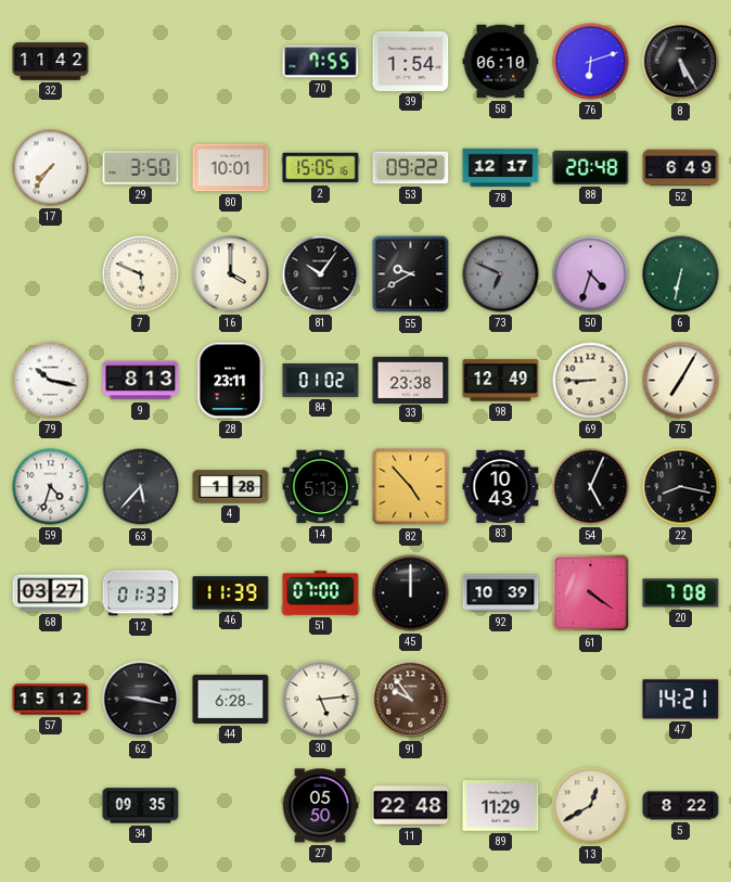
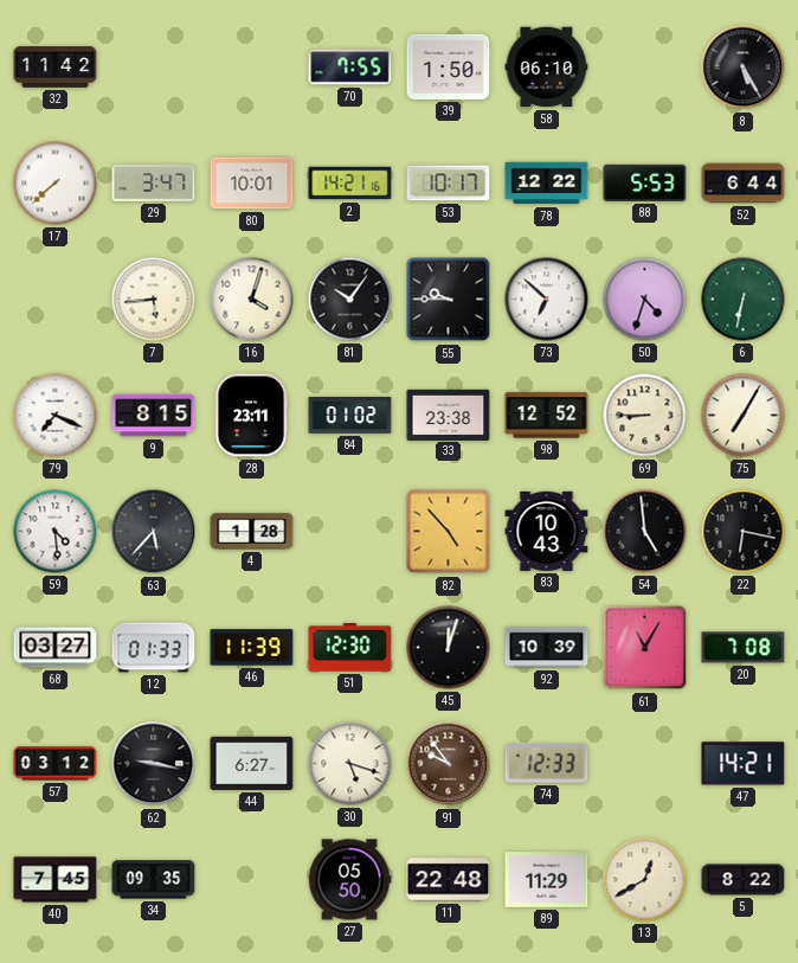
39: 1:54 -> 1:50 (449, 66)
76: 6:12 -> none (591, 62)
17: 7:36 -> 7:38 (56, 184)
29: 3:50 -> 3:47 (154, 184)
2: 15:05 -> 14:21 (350, 184)
53: 09:22 -> 10:17 (449, 184)
78: 12:17 -> 12:22 (547, 184)
88: 20:48 -> 5:53 (645, 182)
52: 6:49 -> 6:44 (744, 184)
7: 5:49 -> 5:44 (154, 300)
16: 4:00 -> 4:03 (252, 300)
55: 9:40 -> 9:45 (449, 300)
73: 6:49 -> 6:52 (547, 300)
73 dial: grey -> white (547, 300)
79: 10:17 -> 7:19 (56, 416)
9: 8:13 -> 8:15 (154, 416)
98: 12:49 -> 12:52 (547, 416)
59: 4:33 -> 4:29 (56, 532)
14: 5:13 -> none (321, 487)
54: 5:04 -> 4:59 (645, 532)
22: 8:17 -> 6:17 (744, 532)
51: 07:00 -> 12:30 (350, 648)
45: 12:00 -> 12:03 (449, 648)
61: 4:21 -> 11:05 (645, 648)
57: 15:12 -> 03:12 (56, 764)
44: 6:28 -> 6:27 (252, 763)
30: 5:14 -> 5:18 (350, 764)
74: none -> 12:33 (547, 764)
40: none -> 7:45 (56, 880)
